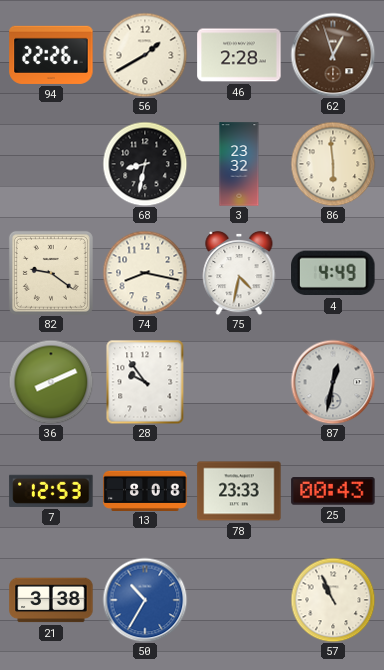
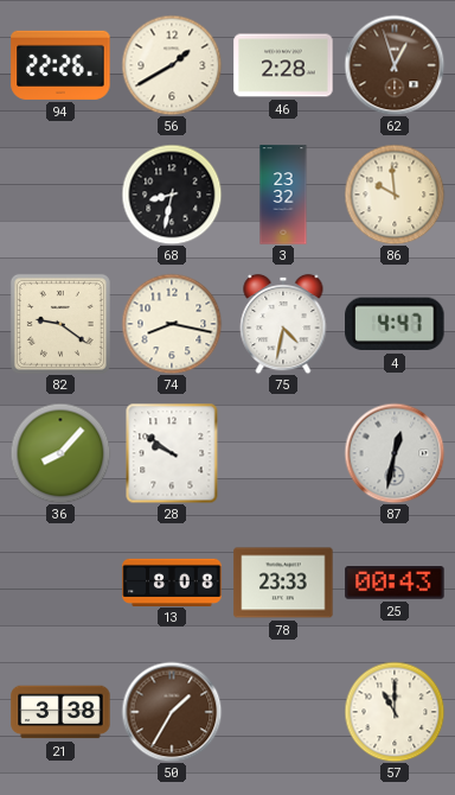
86: 5:59 -> 9:59 (395, 195)
4: 4:49 -> 4:47 (395, 324)
36: 8:11 -> 8:07 (60, 453)
28: 9:54 -> 9:51 (172, 453)
7: 12:53 -> none (51, 491)
50: 10:35 -> 1:35 (172, 712)
50 dial: blue -> brown (172, 712)
57: 10:56 -> 11:00 (395, 712)
